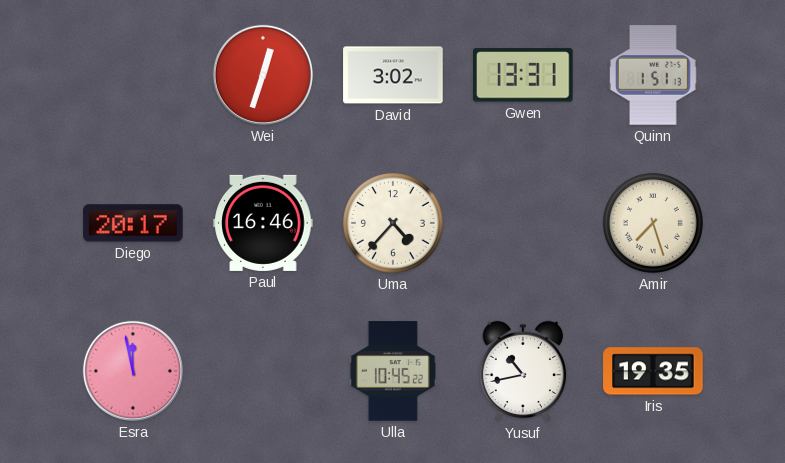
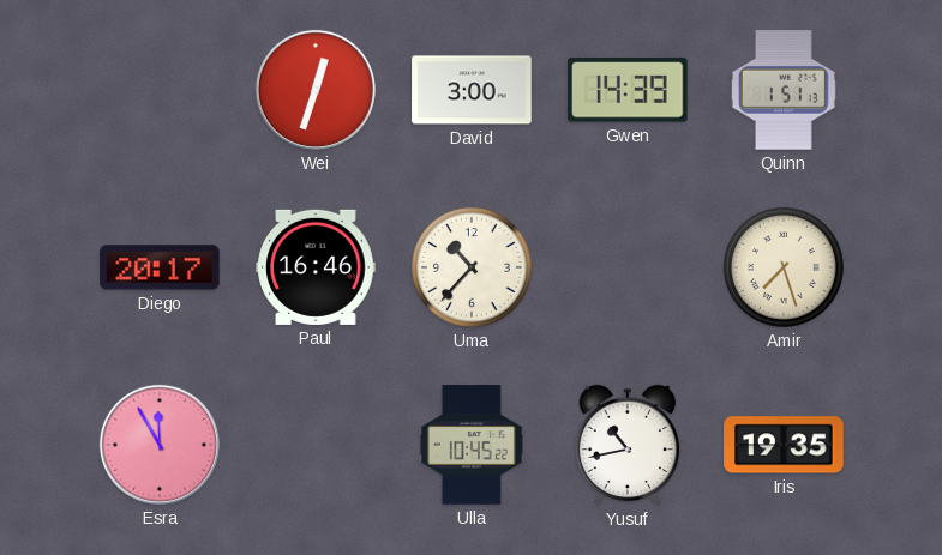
David: 3:02 -> 3:00 (472, 90)
Gwen: 13:31 -> 14:39 (629, 90)
Uma: 4:37 -> 10:37 (472, 267)
Esra: 11:58 -> 11:55 (160, 445)
